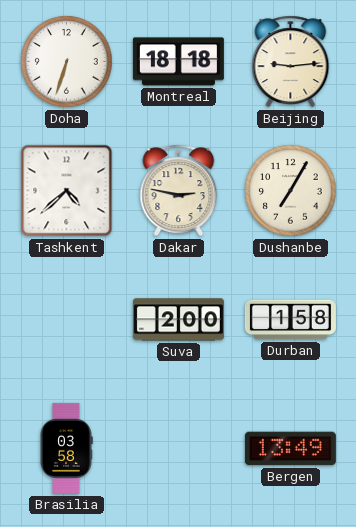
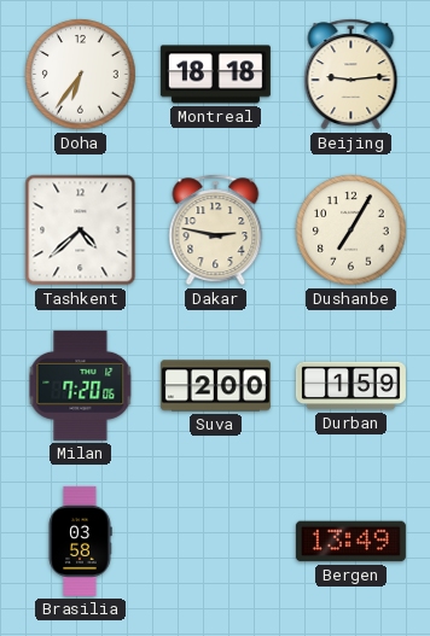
Doha: 6:33 -> 6:36 (81, 75)
Milan: none -> 7:20 (81, 385)
Durban: 1:58 -> 1:59 (350, 386)
